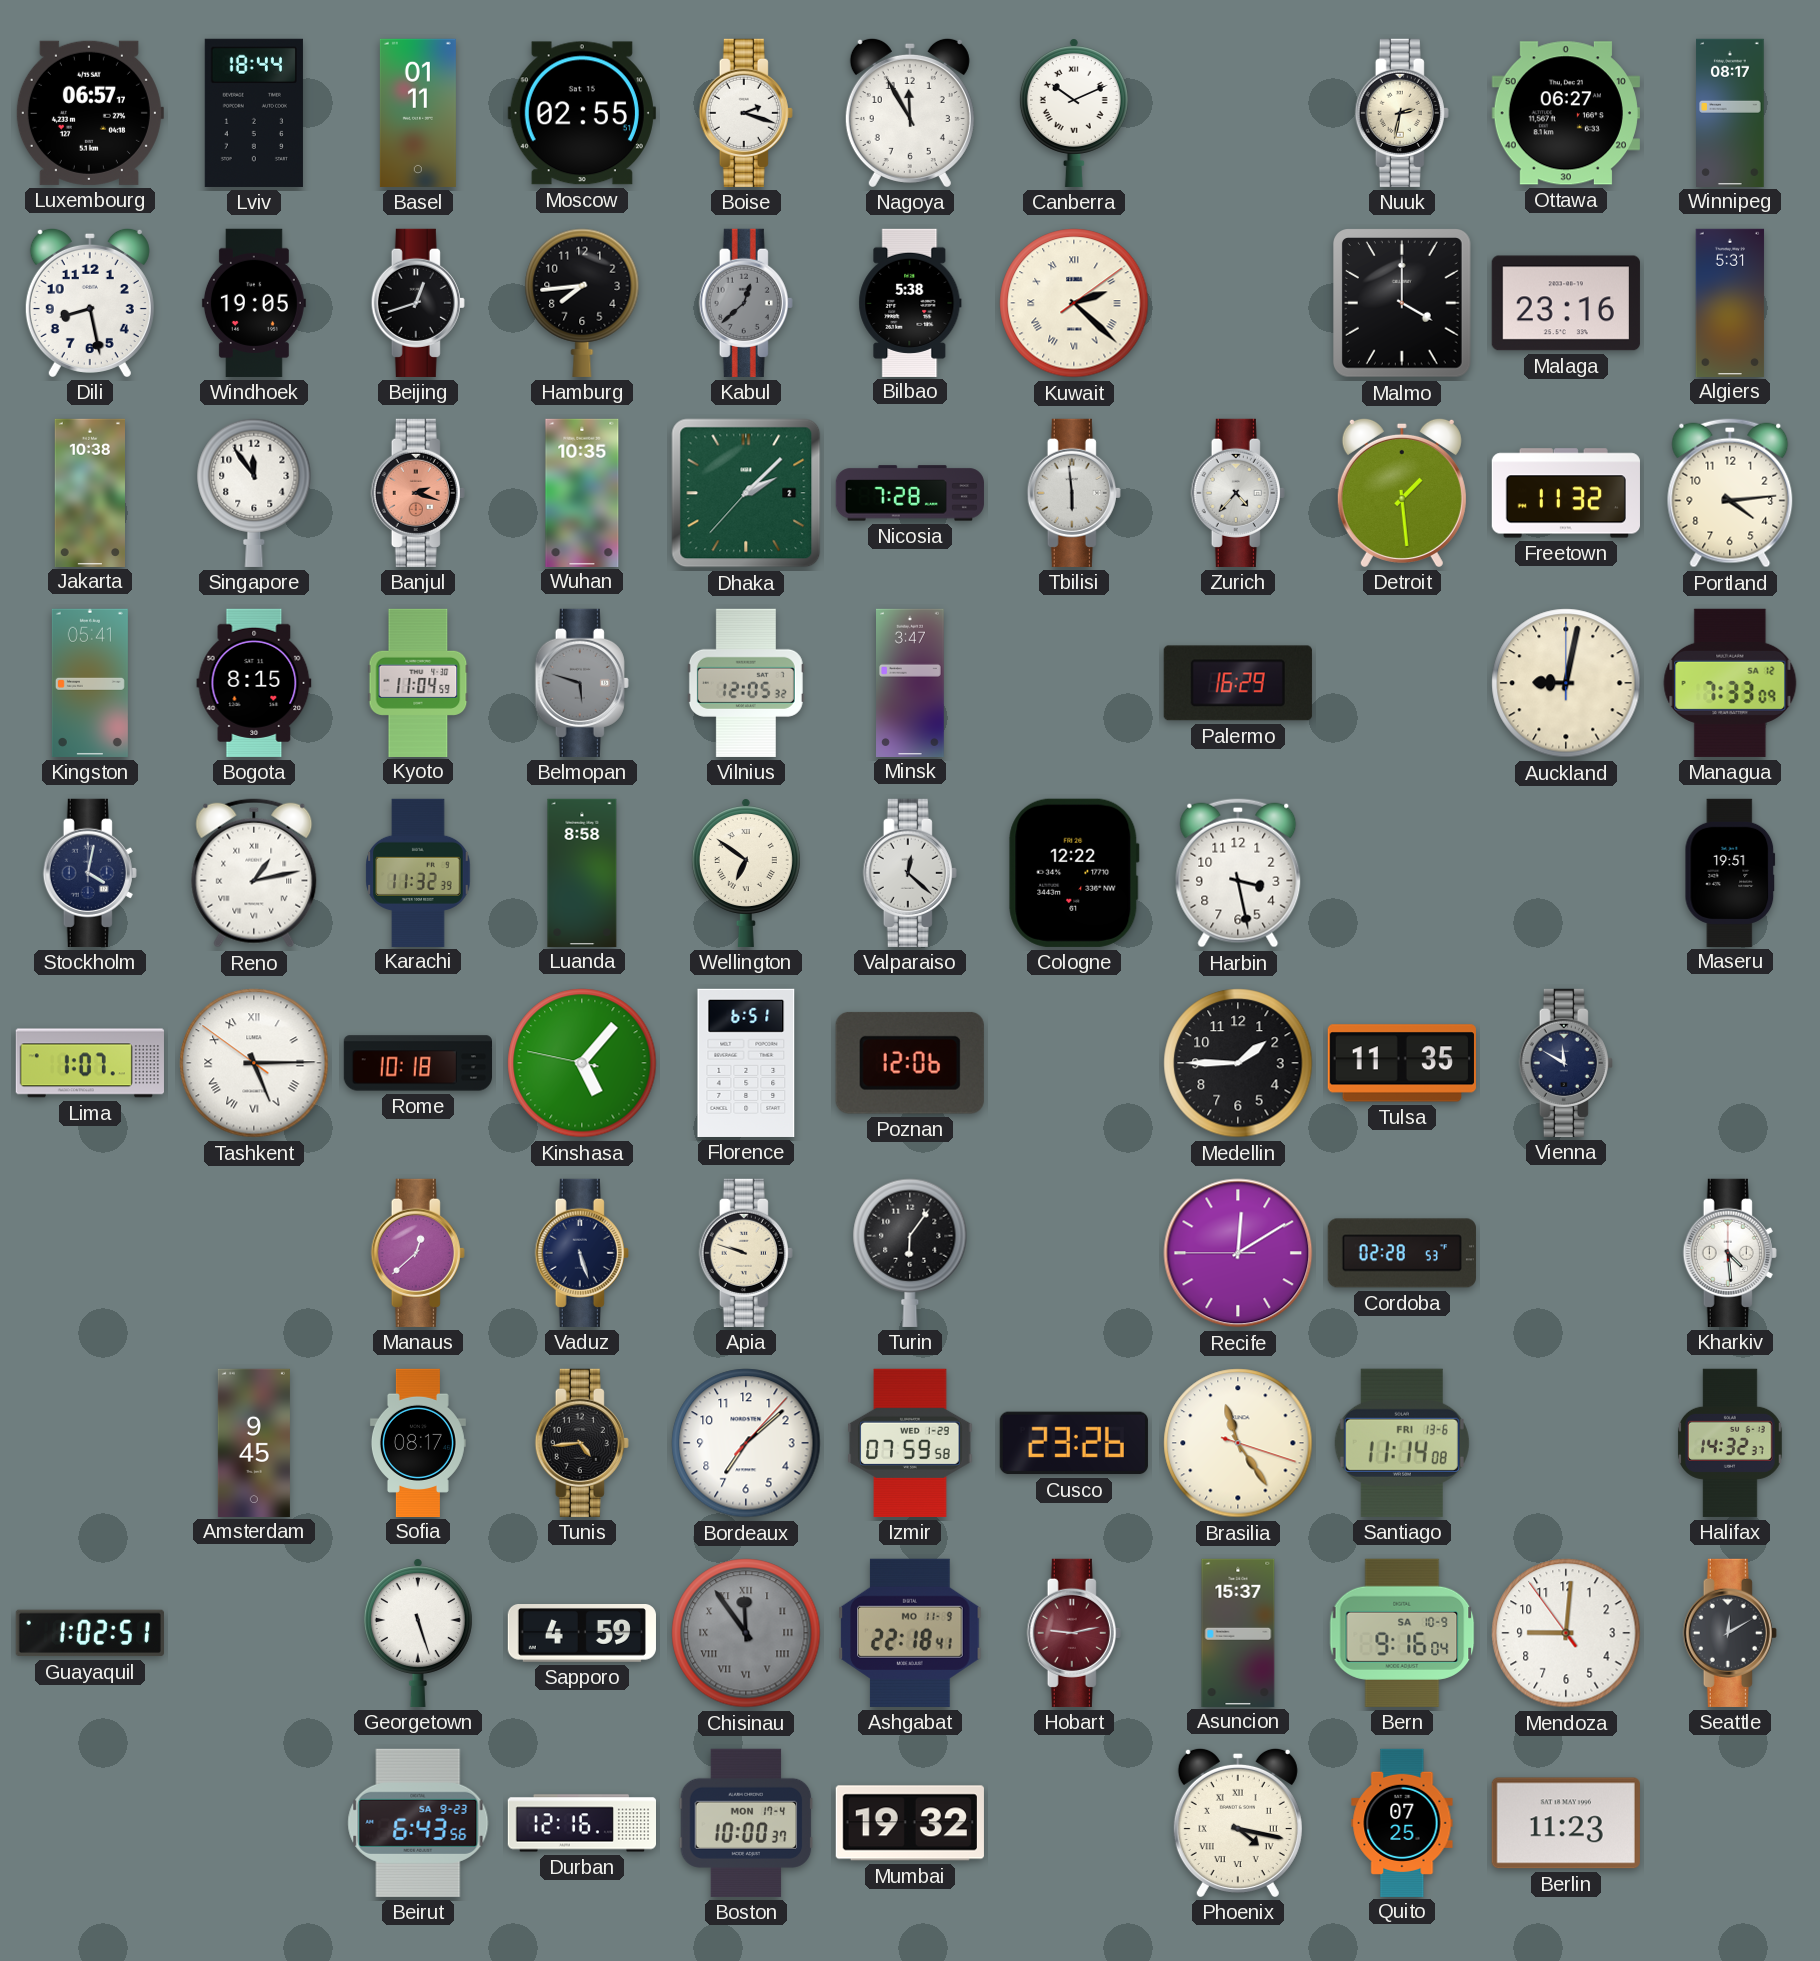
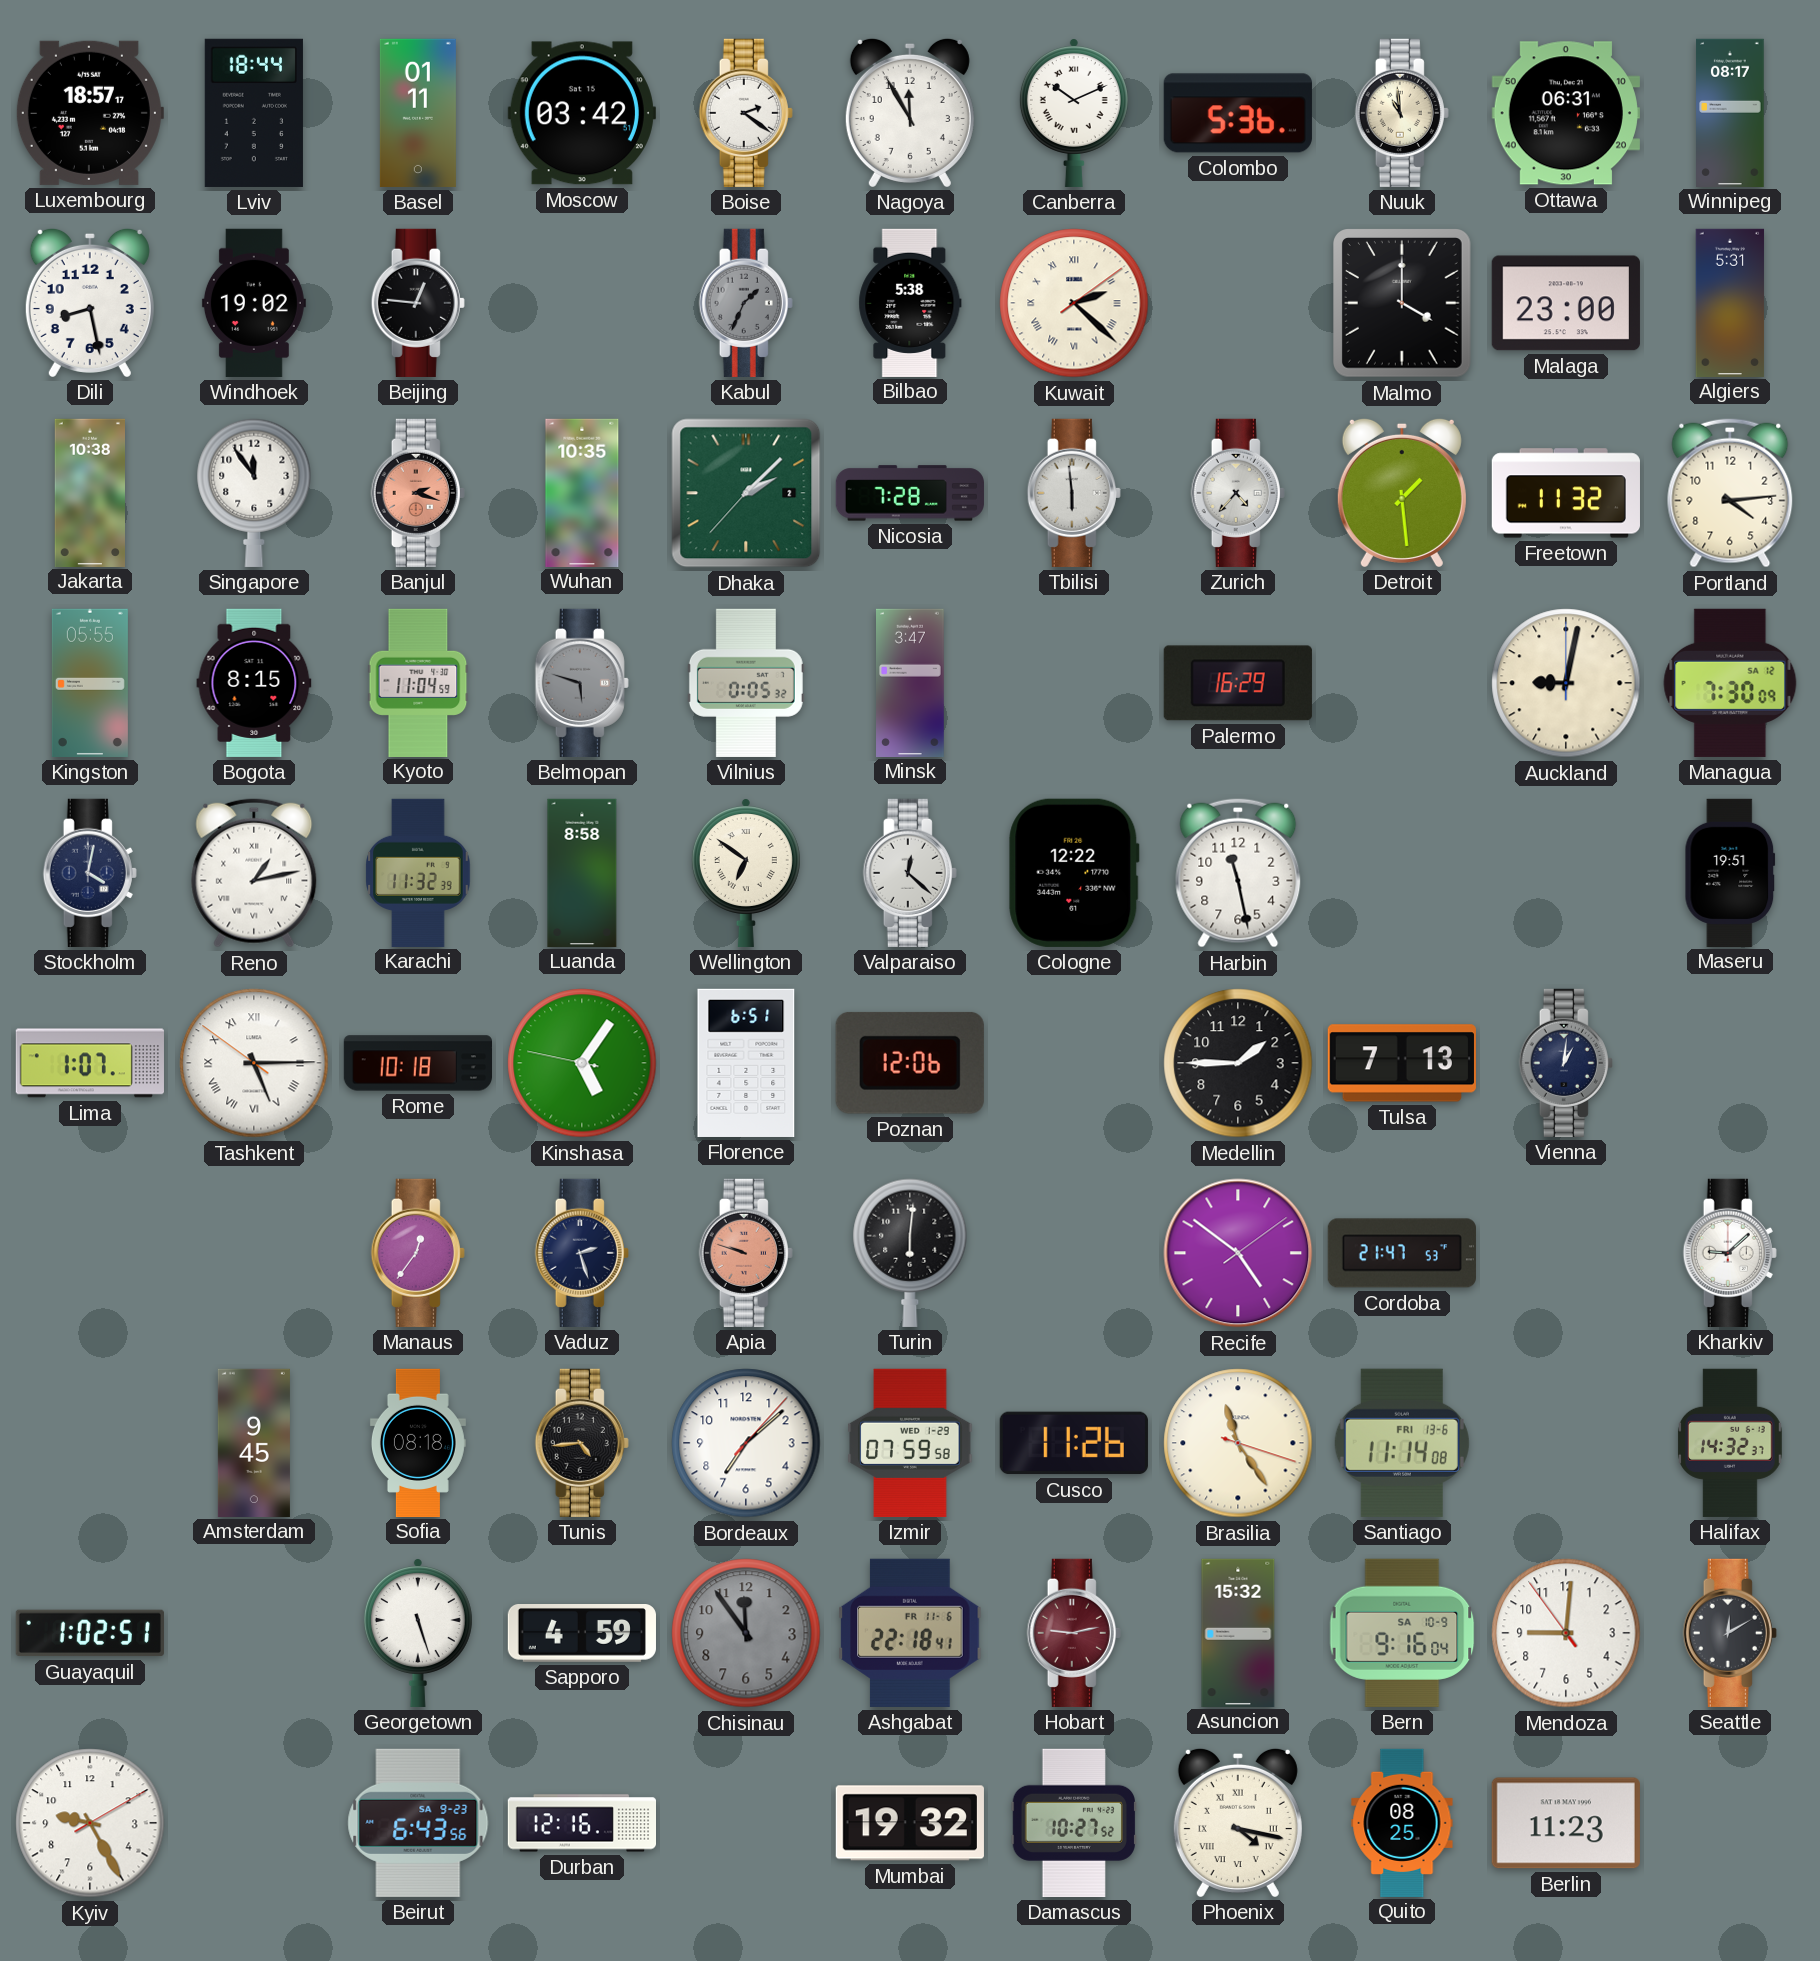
Luxembourg: 06:57 -> 18:57 (89, 113)
Moscow: 02:55 -> 03:42 (582, 113)
Boise: 2:18 -> 2:21 (746, 113)
Colombo: none -> 5:36 (1238, 113)
Nuuk: 2:32 -> 10:59 (1402, 113)
Ottawa: 06:27 -> 06:31 (1566, 113)
Windhoek: 19:05 -> 19:02 (254, 303)
Beijing: 12:42 -> 12:46 (418, 303)
Hamburg: 7:44 -> none (582, 303)
Kabul: 12:38 -> 1:34 (746, 303)
Malaga: 23:16 -> 23:00 (1566, 303)
Kingston: 05:41 -> 05:55 (90, 683)
Vilnius: 12:05 -> 0:05 (746, 683)
Managua: 7:33 -> 7:30 (1730, 683)
Harbin: 3:28 -> 11:28 (1238, 873)
Kinshasa: 5:06 -> 5:05 (582, 1063)
Tulsa: 11:35 -> 7:13 (1402, 1063)
Vienna: 11:50 -> 1:01 (1566, 1063)
Manaus: 12:38 -> 12:36 (418, 1253)
Vaduz: 5:27 -> 2:27 (582, 1253)
Apia dial: cream -> salmon (746, 1253)
Turin: 6:06 -> 6:01 (910, 1253)
Recife: 12:09 -> 4:51 (1238, 1253)
Cordoba: 02:28 -> 21:47 (1402, 1253)
Kharkiv: 4:29 -> 9:08 (1730, 1253)
Sofia: 08:17 -> 08:18 (418, 1442)
Cusco: 23:26 -> 11:26 (1074, 1443)
Chisinau numerals: Roman -> Arabic (746, 1633)
Ashgabat date: MO 11-9 -> FR 11-6 (910, 1633)
Asuncion: 15:37 -> 15:32 (1238, 1632)
Kyiv: none -> 9:25 (90, 1823)
Boston: 10:00 -> none (746, 1823)
Damascus: none -> 10:27 (1073, 1823)
Quito: 07:25 -> 08:25 (1402, 1822)
